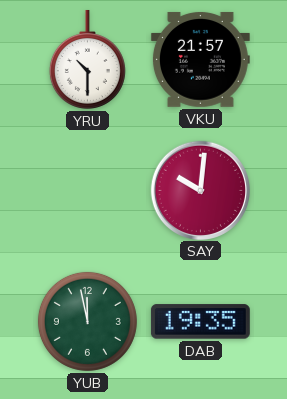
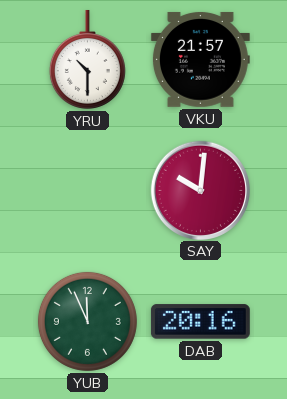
YUB: 11:58 -> 11:56 (87, 321)
DAB: 19:35 -> 20:16 (200, 322)
